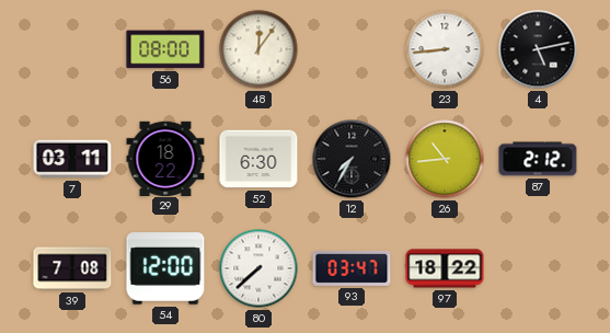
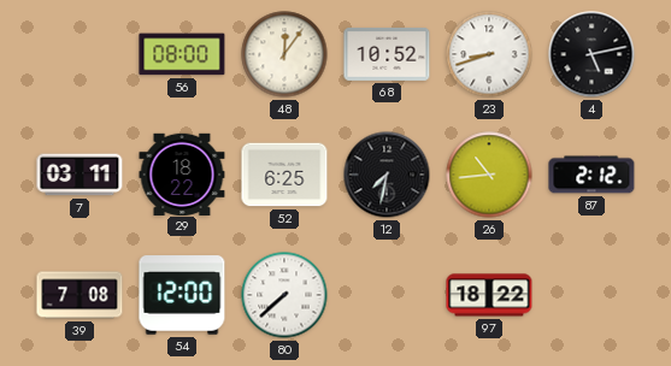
68: none -> 10:52 (387, 54)
23: 8:44 -> 8:42 (489, 54)
52: 6:30 -> 6:25 (284, 175)
12: 7:35 -> 7:32 (387, 175)
93: 03:47 -> none (352, 268)
